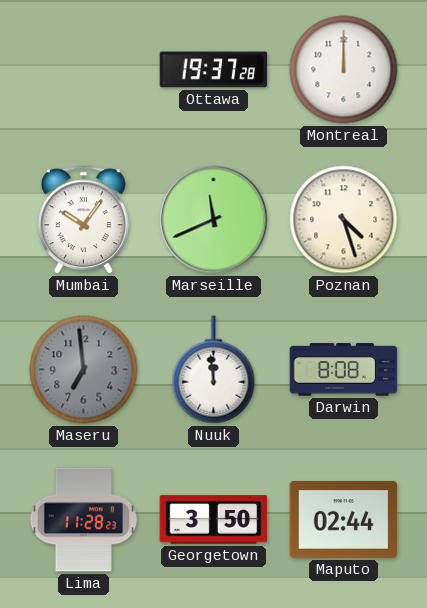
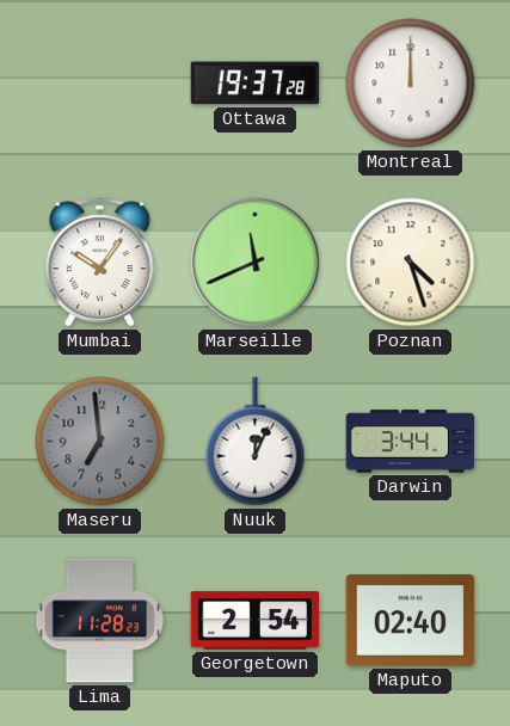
Nuuk: 11:59 -> 12:04 (256, 442)
Darwin: 8:08 -> 3:44 (411, 442)
Georgetown: 3:50 -> 2:54 (256, 621)
Maputo: 02:44 -> 02:40 (411, 620)
